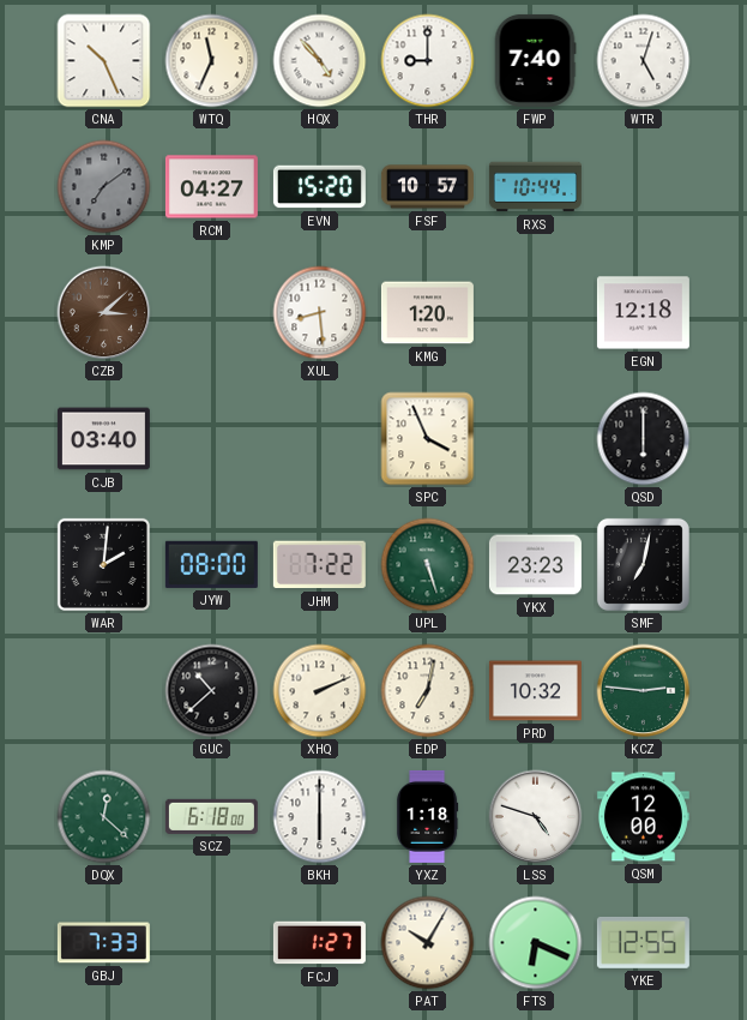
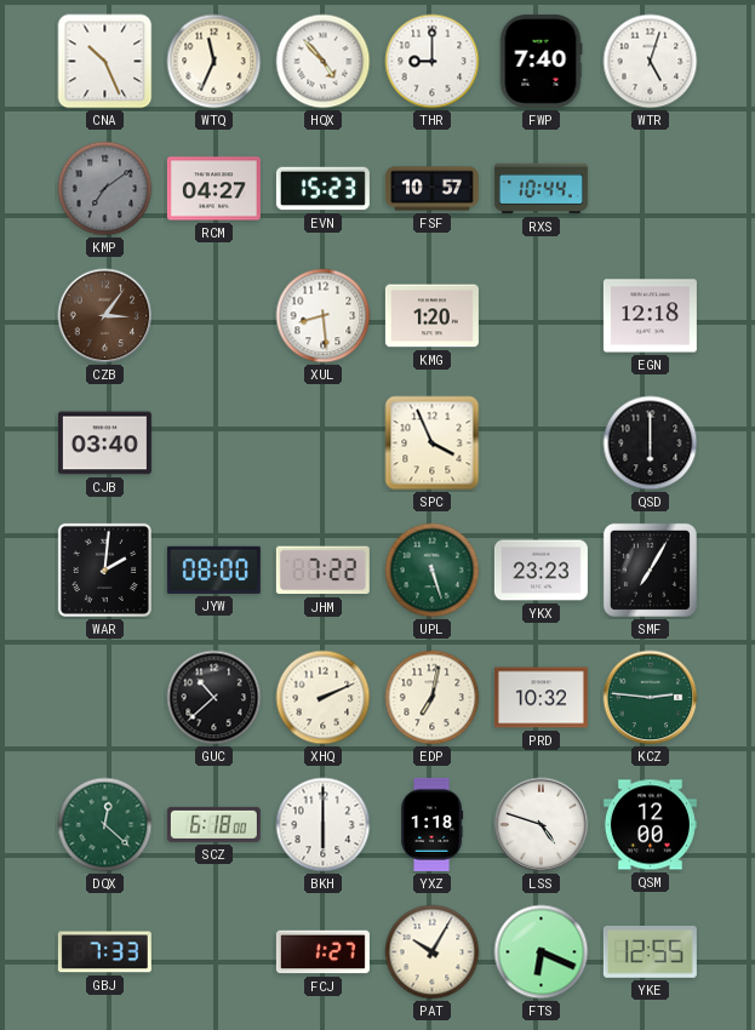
EVN: 15:20 -> 15:23 (322, 189)
CZB: 3:08 -> 3:06 (105, 316)
SMF: 7:02 -> 7:05 (650, 570)
